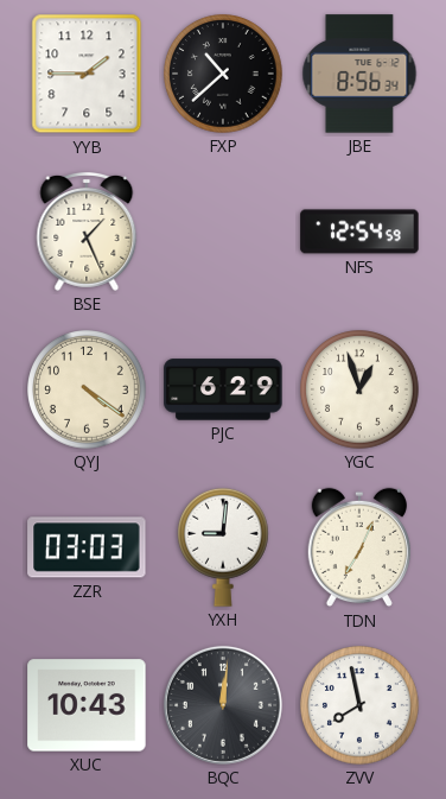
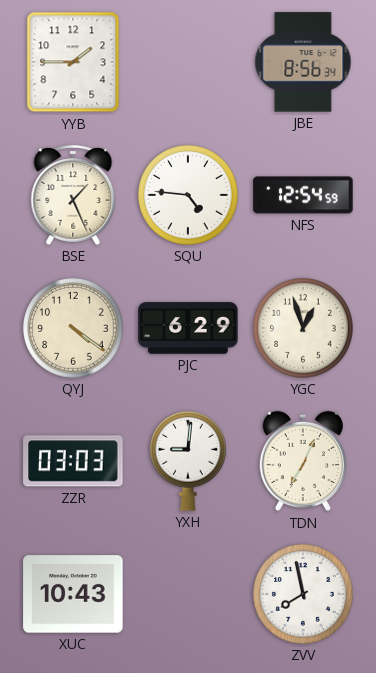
FXP: 10:38 -> none (223, 74)
SQU: none -> 4:46 (188, 195)
BQC: 12:01 -> none (223, 705)
